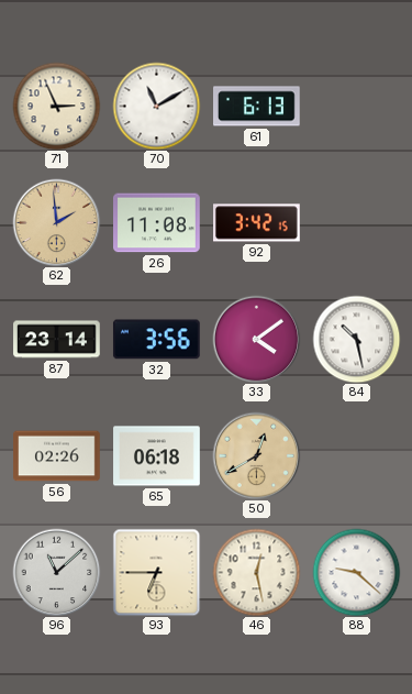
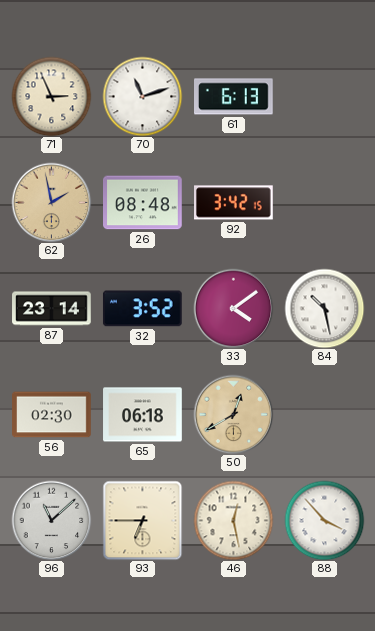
70: 11:10 -> 11:12 (142, 96)
62: 1:59 -> 1:58 (51, 202)
26: 11:08 -> 08:48 (143, 203)
32: 3:56 -> 3:52 (142, 309)
56: 02:26 -> 02:30 (52, 415)
88: 9:22 -> 3:53 (324, 520)
